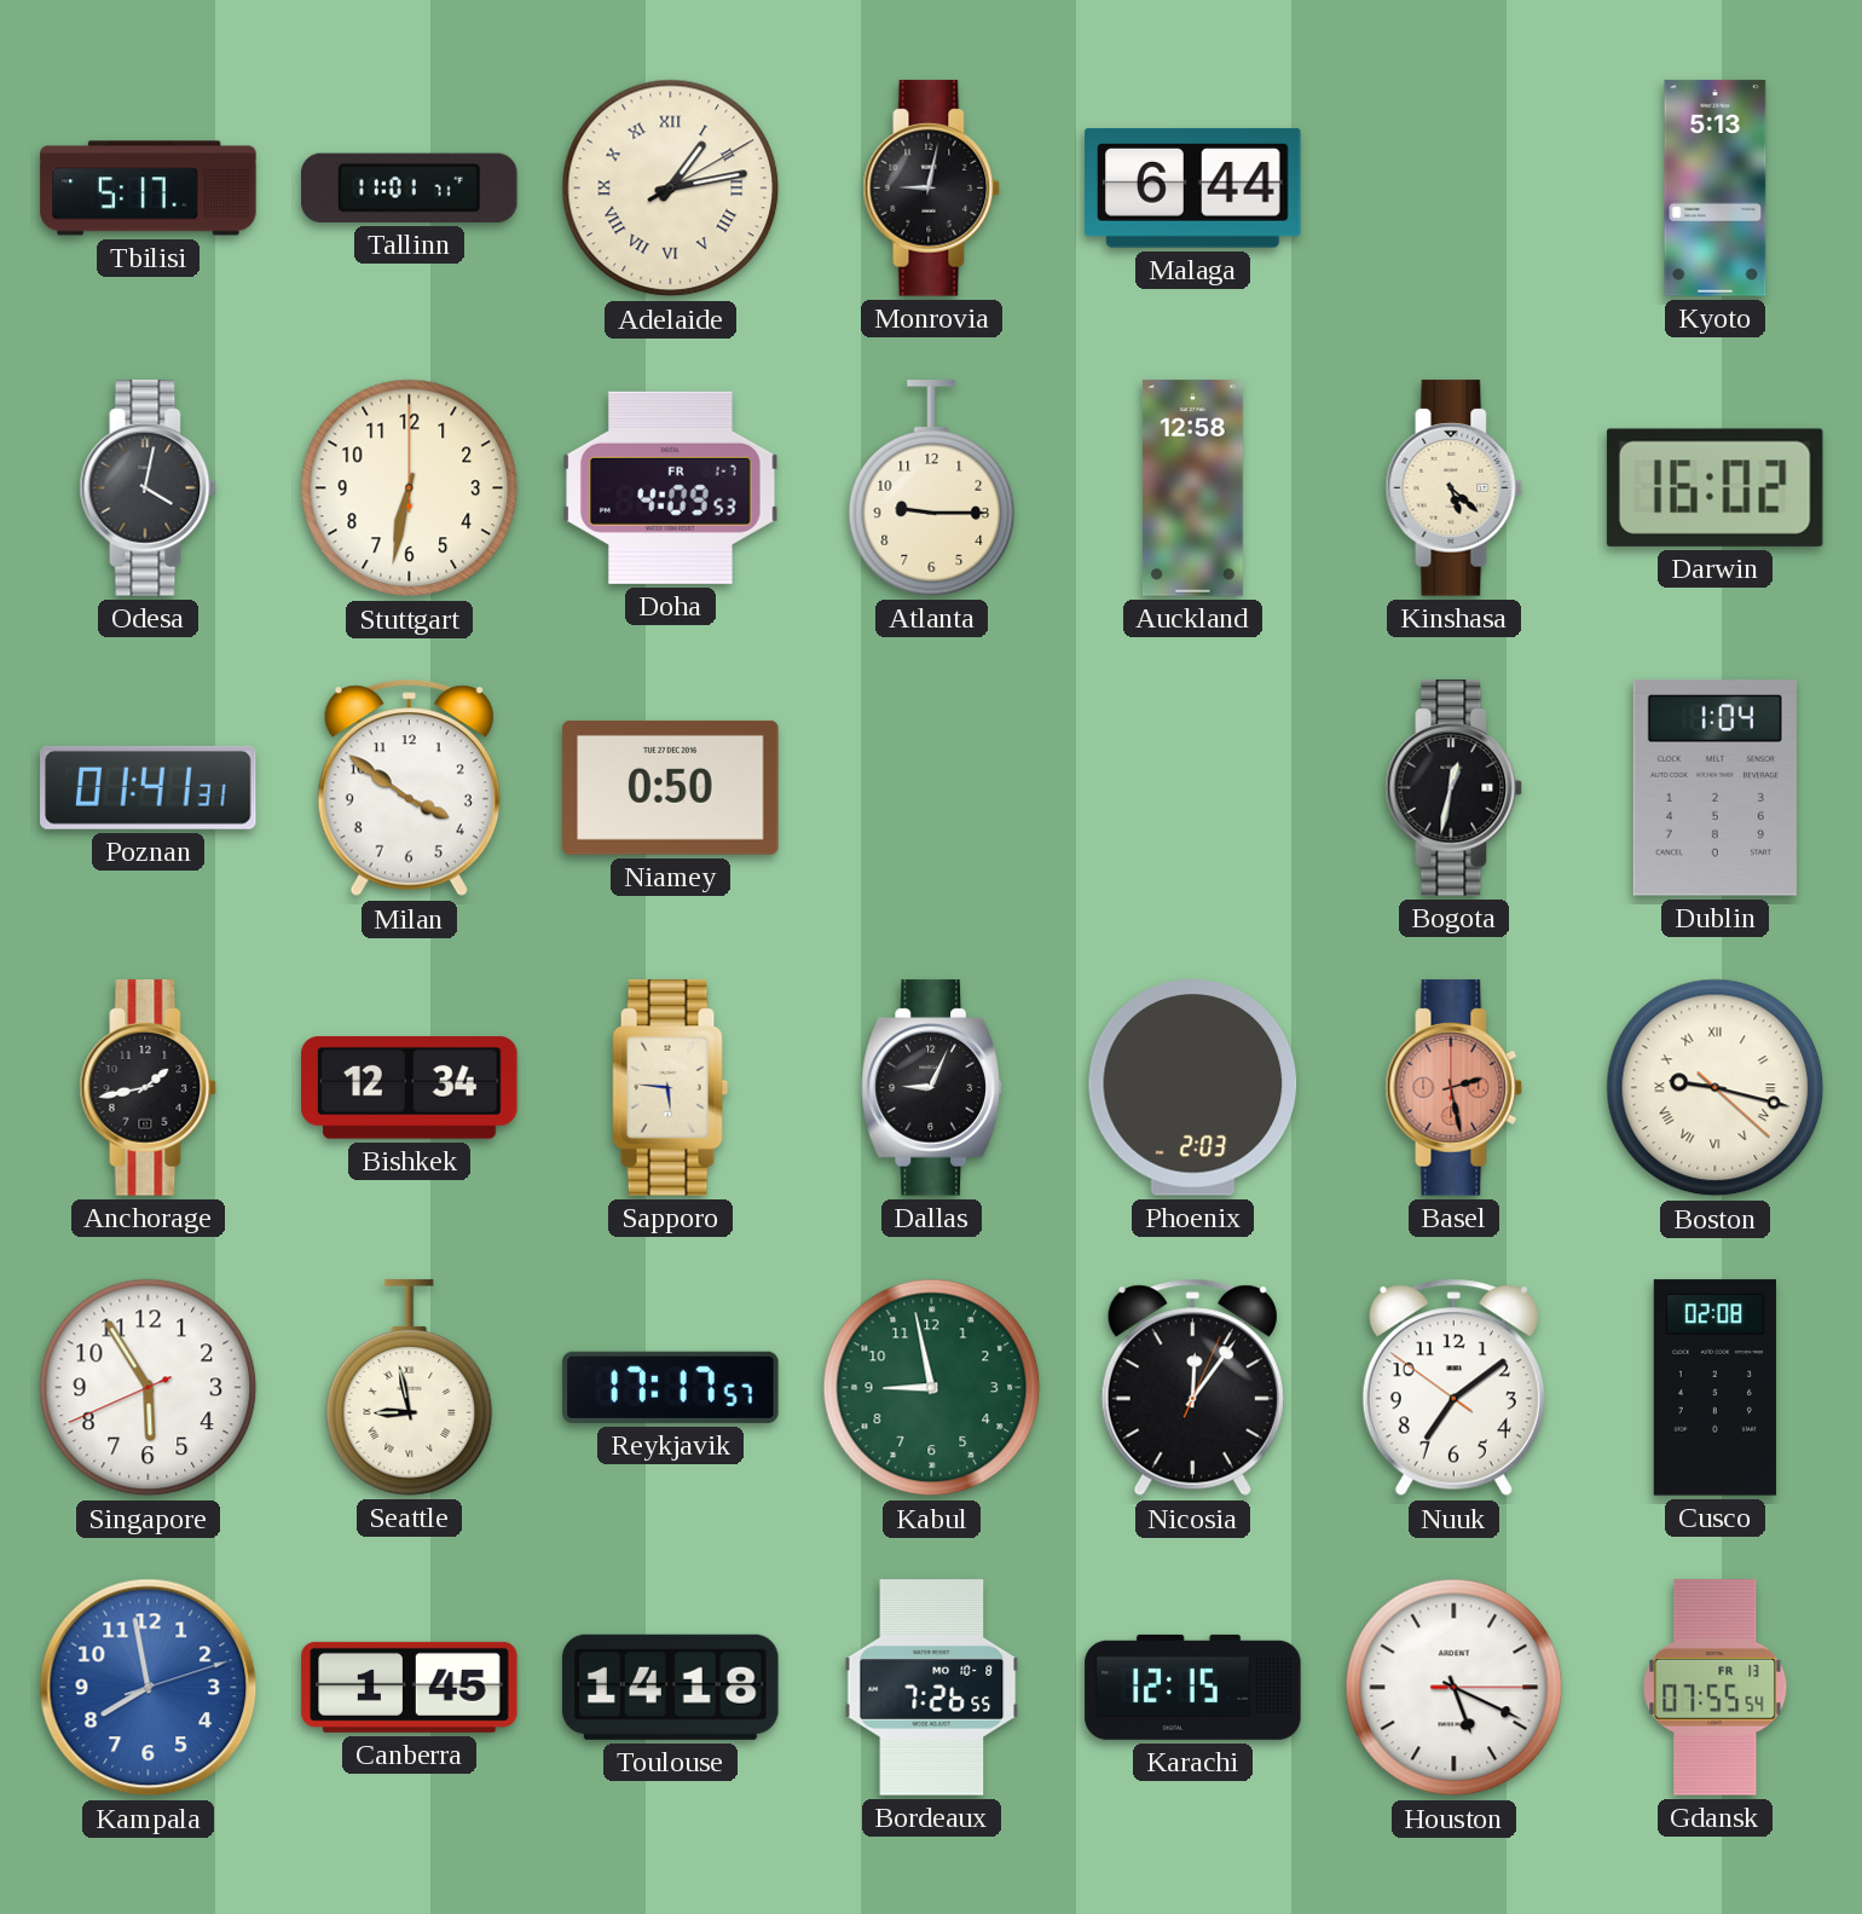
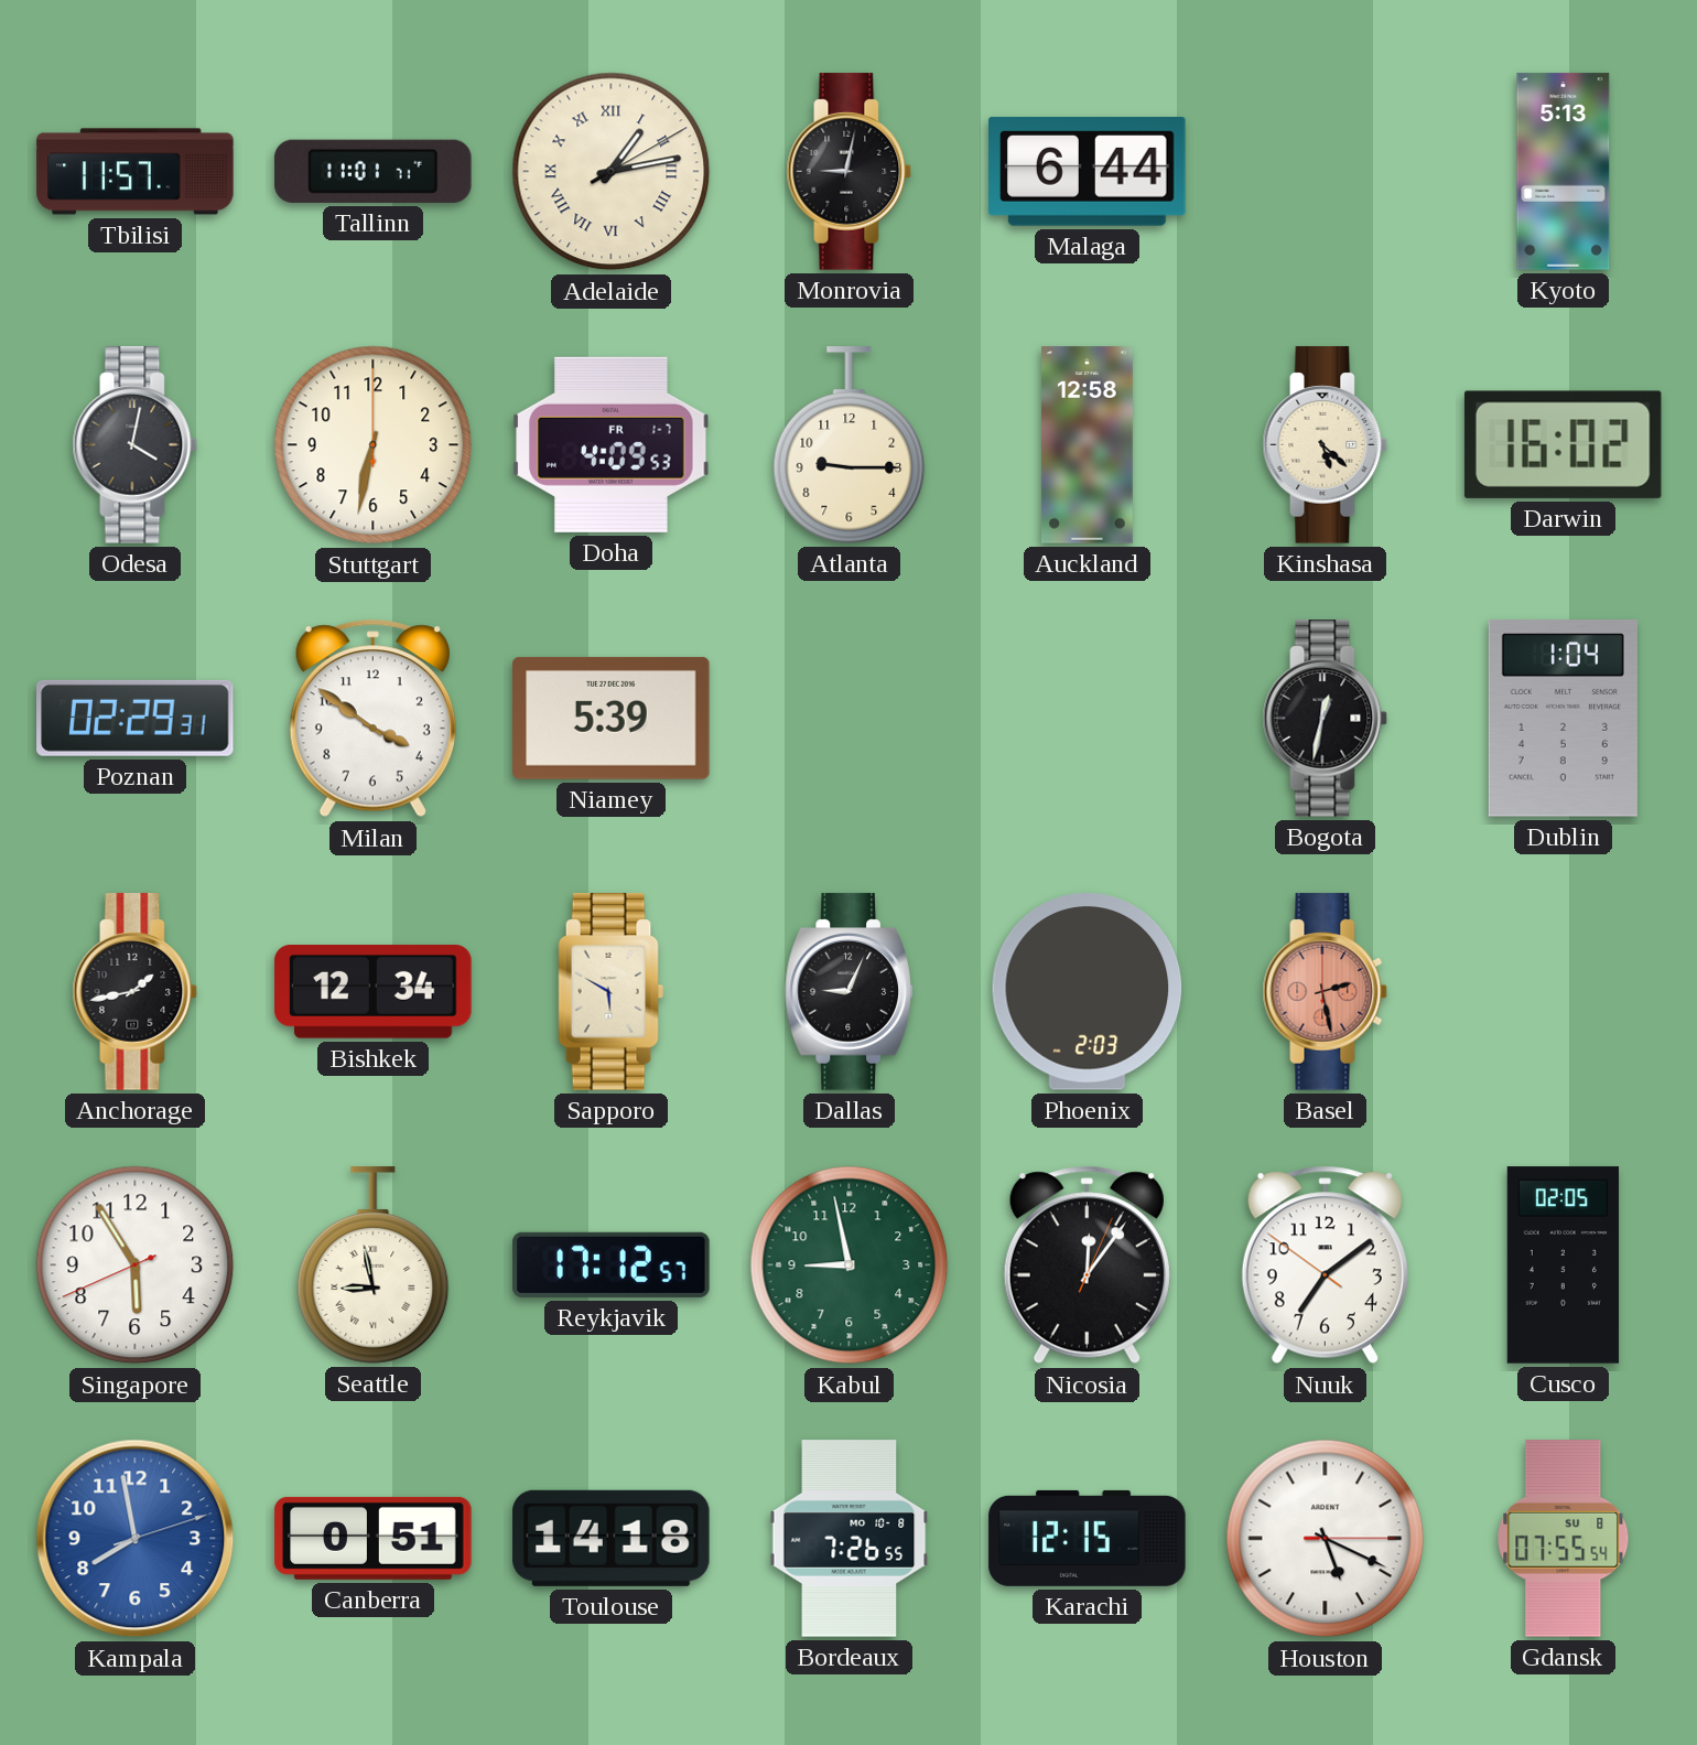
Tbilisi: 5:17 -> 11:57 (136, 172)
Poznan: 01:41 -> 02:29 (136, 718)
Niamey: 0:50 -> 5:39 (612, 718)
Sapporo: 5:46 -> 5:50 (612, 992)
Boston: 9:17 -> none (1716, 1088)
Reykjavik: 17:17 -> 17:12 (612, 1264)
Cusco: 02:08 -> 02:05 (1563, 1265)
Canberra: 1:45 -> 0:51 (374, 1538)
Gdansk date: FR 13 -> SU 8 (1564, 1539)
